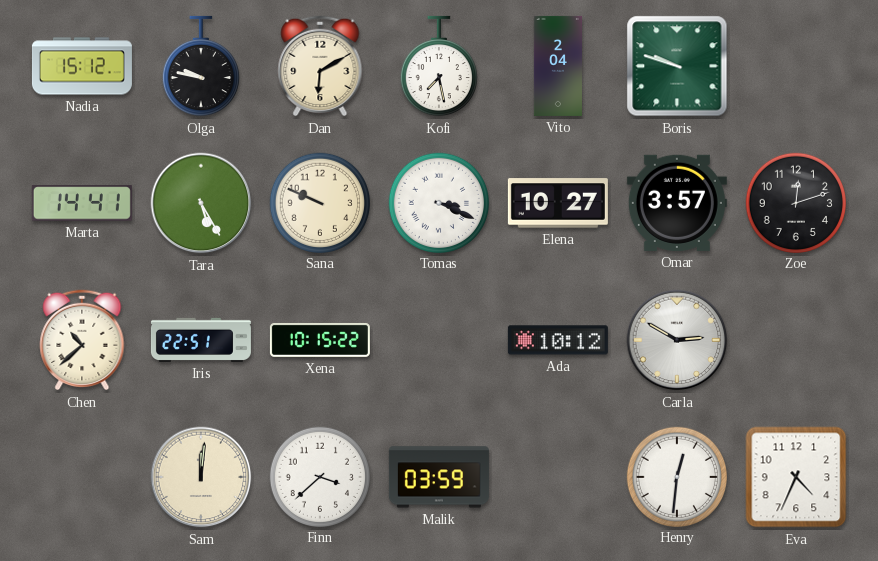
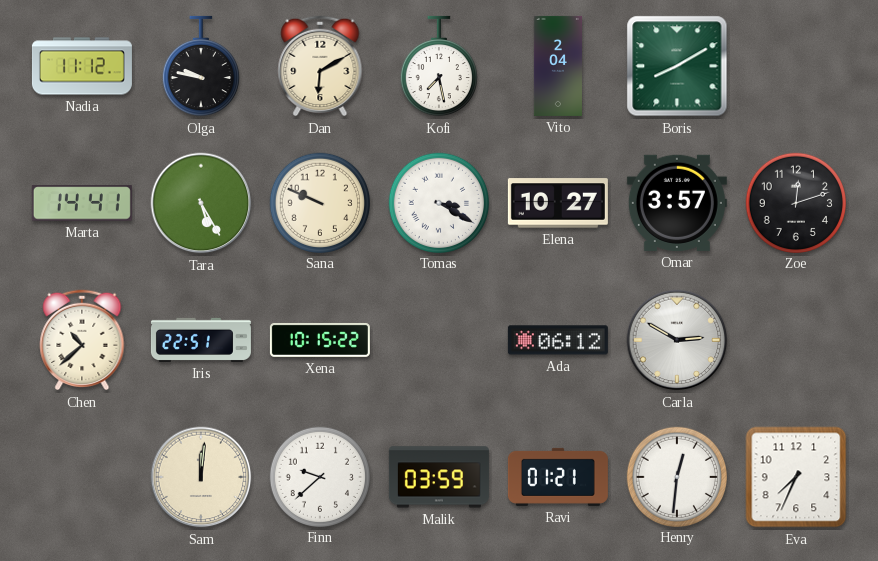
Nadia: 15:12 -> 11:12 (82, 66)
Boris: 9:48 -> 8:10 (677, 66)
Tomas: 3:19 -> 3:20 (438, 202)
Ada: 10:12 -> 06:12 (558, 340)
Finn: 3:38 -> 9:38 (319, 476)
Ravi: none -> 01:21 (558, 477)
Eva: 4:34 -> 7:34 (796, 477)
